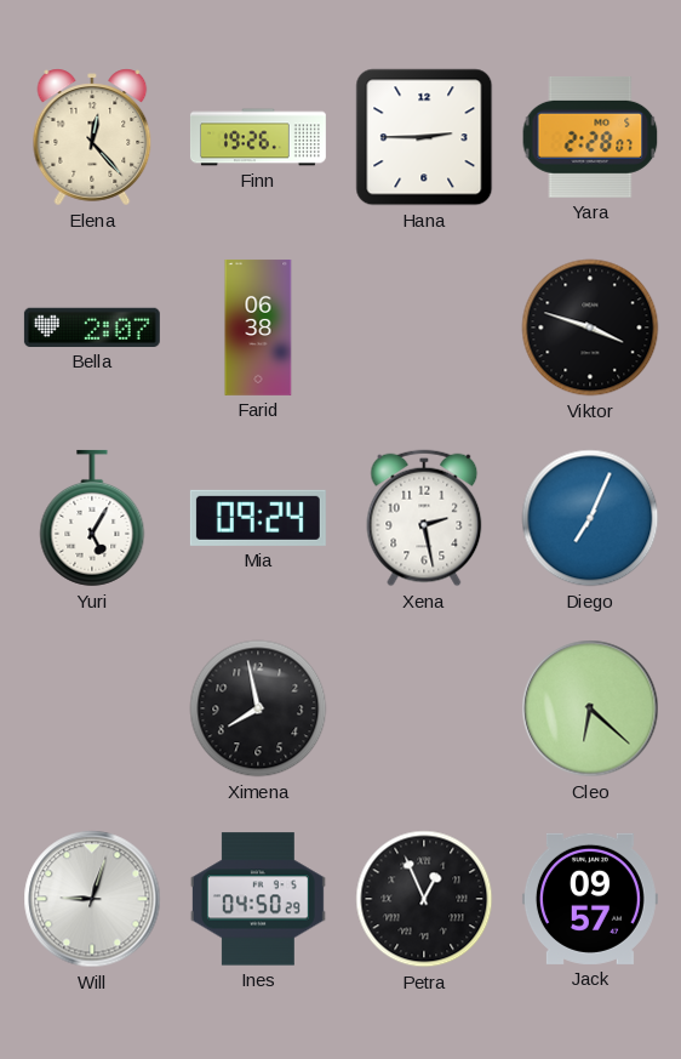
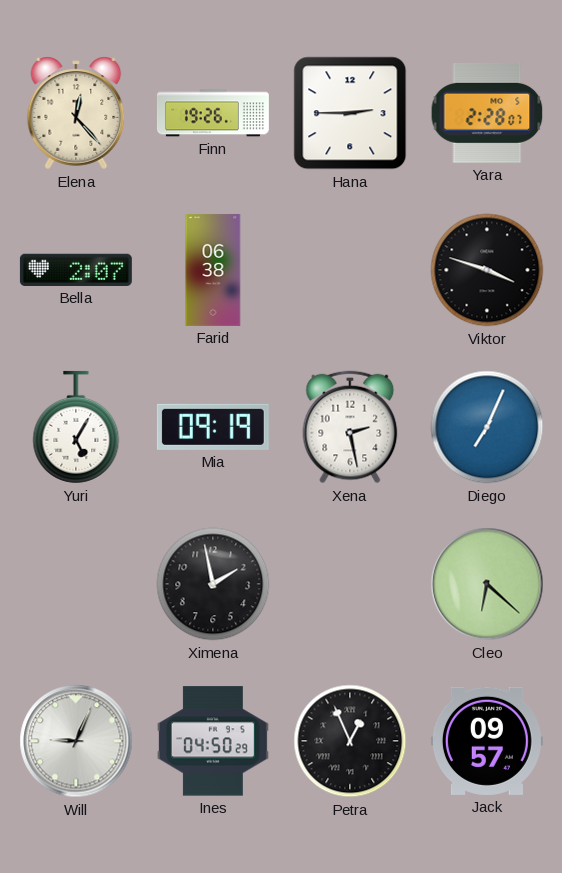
Mia: 09:24 -> 09:19 (213, 427)
Ximena: 7:58 -> 1:58 (213, 584)
Will: 9:03 -> 9:04 (76, 741)
